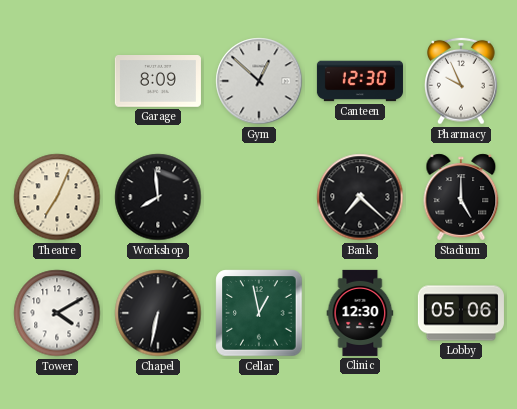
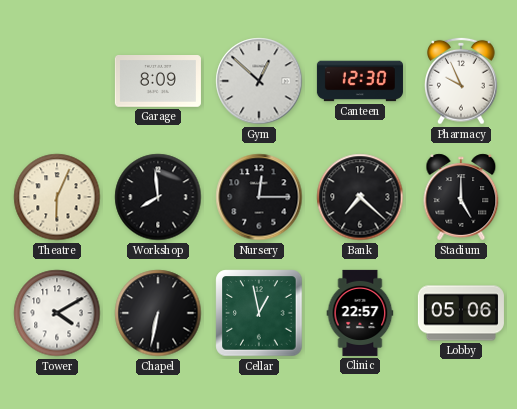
Theatre: 7:04 -> 6:04 (57, 197)
Nursery: none -> 12:15 (259, 197)
Clinic: 12:30 -> 22:57 (360, 313)
